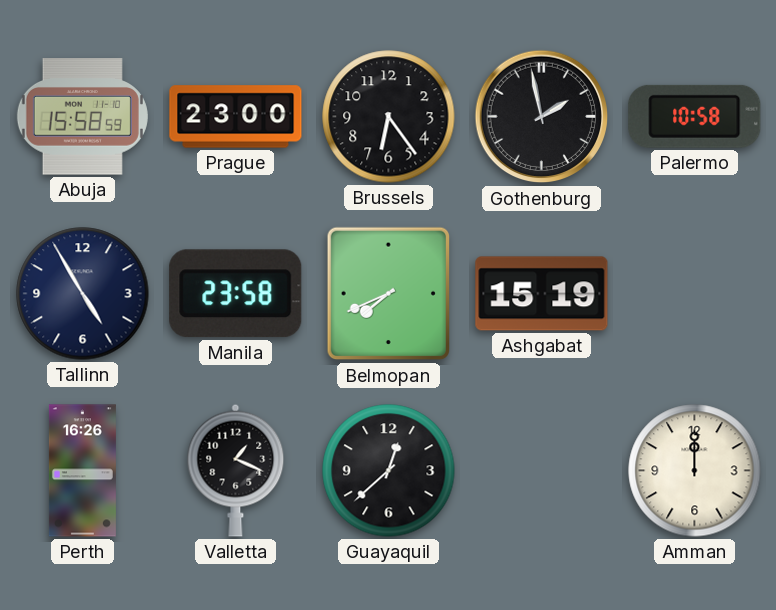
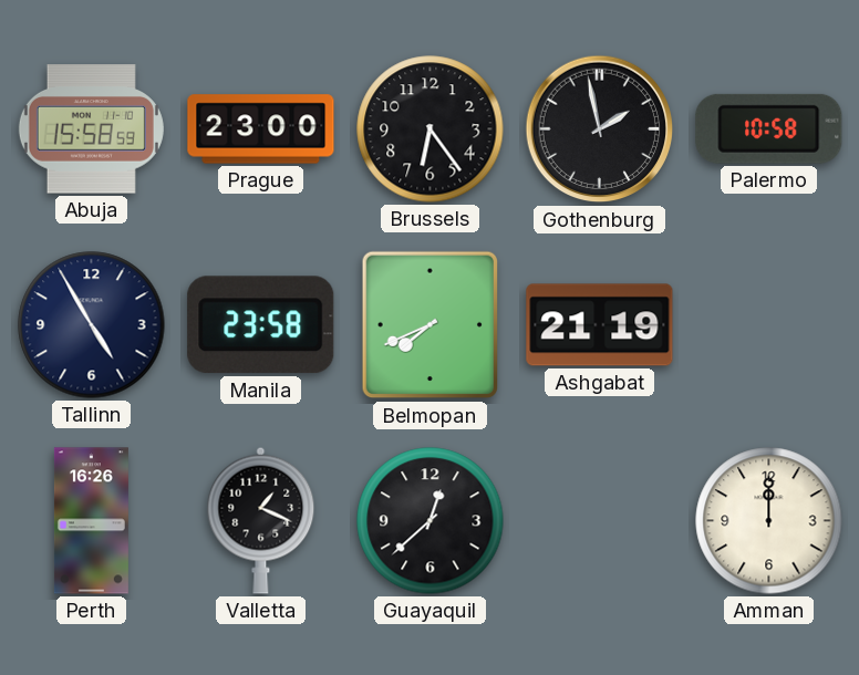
Ashgabat: 15:19 -> 21:19 (600, 325)
